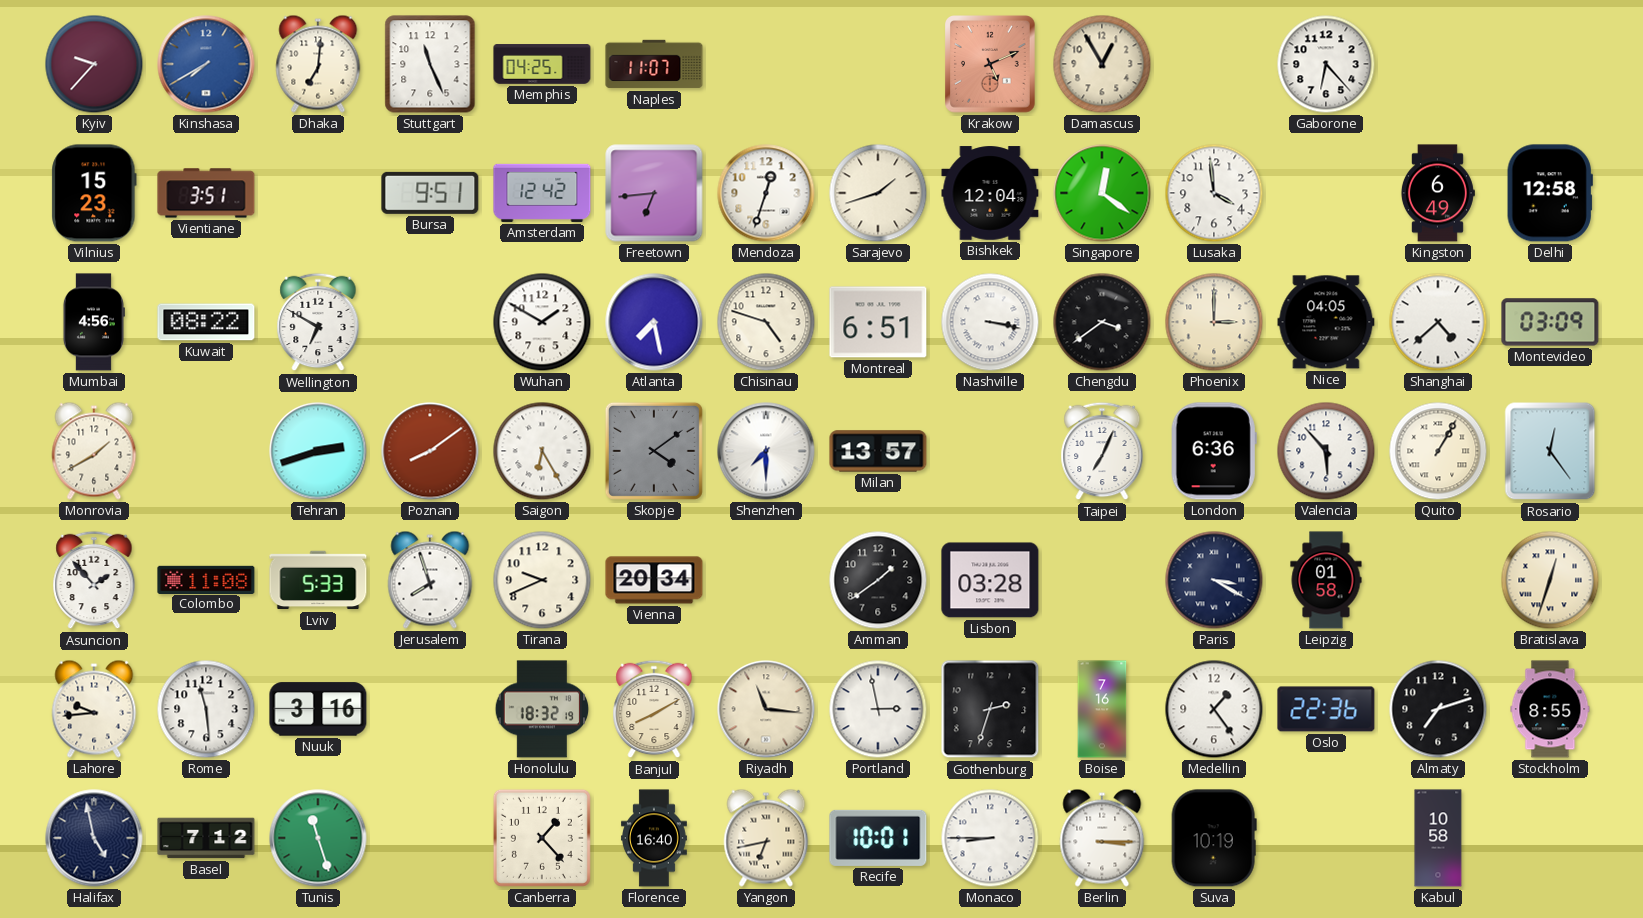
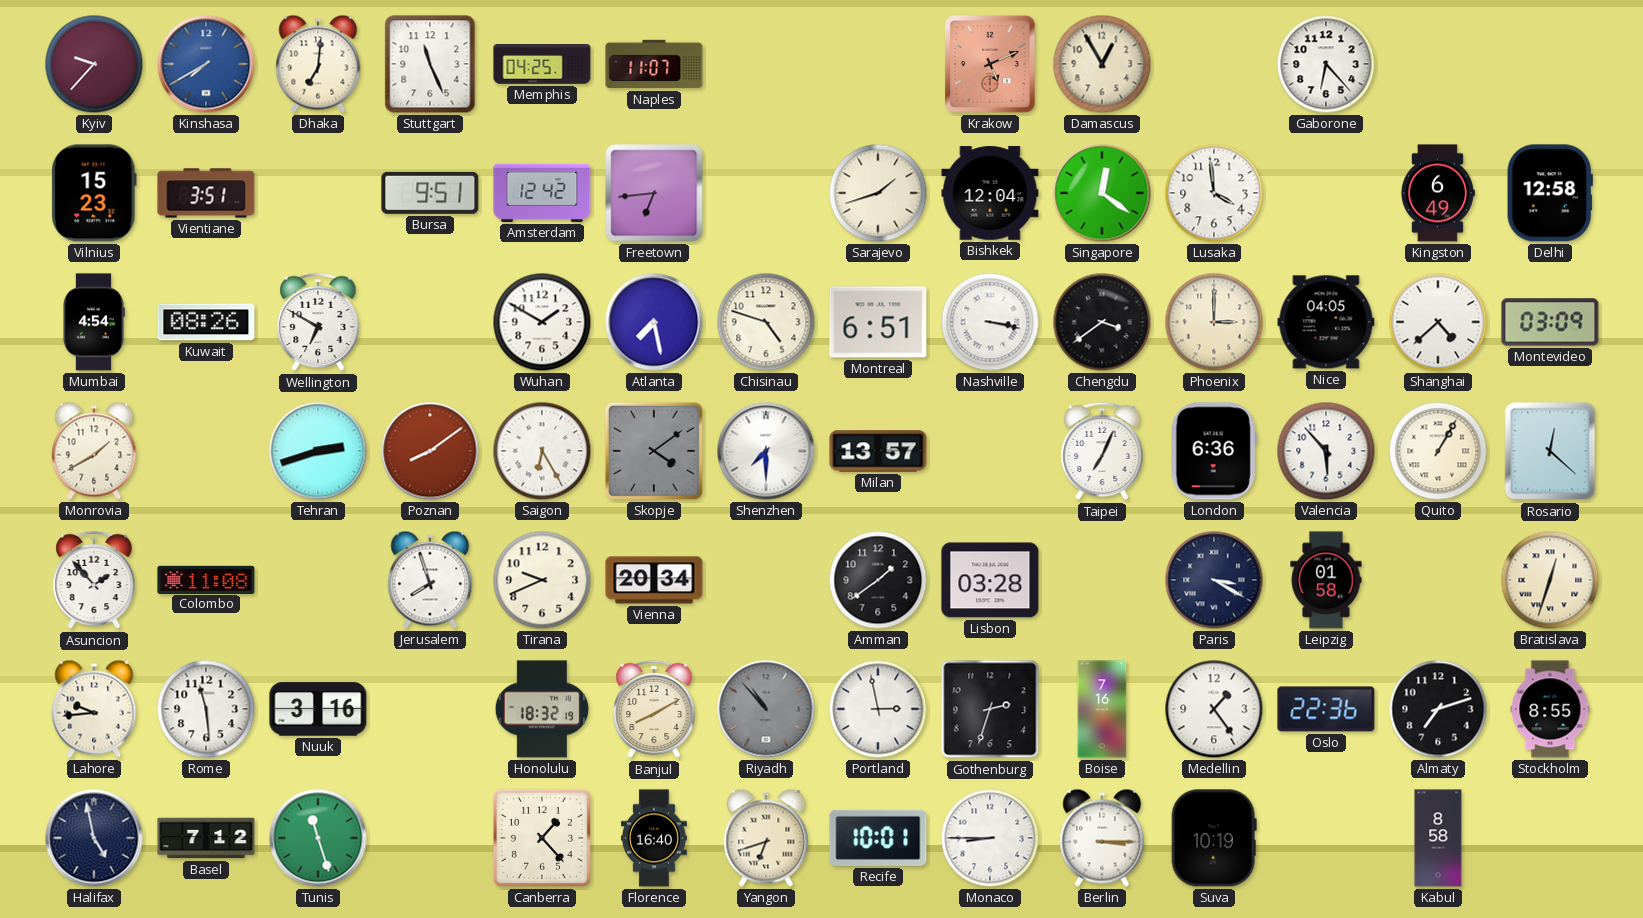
Mendoza: 12:33 -> none (766, 193)
Mumbai: 4:56 -> 4:54 (93, 322)
Kuwait: 08:22 -> 08:26 (206, 322)
Rosario: 12:24 -> 12:22 (1550, 451)
Lviv: 5:33 -> none (318, 580)
Riyadh: 11:16 -> 10:53 (766, 709)
Riyadh dial: cream -> grey (766, 709)
Yangon: 6:43 -> 6:42 (766, 838)
Kabul: 10:58 -> 8:58 (1438, 838)
